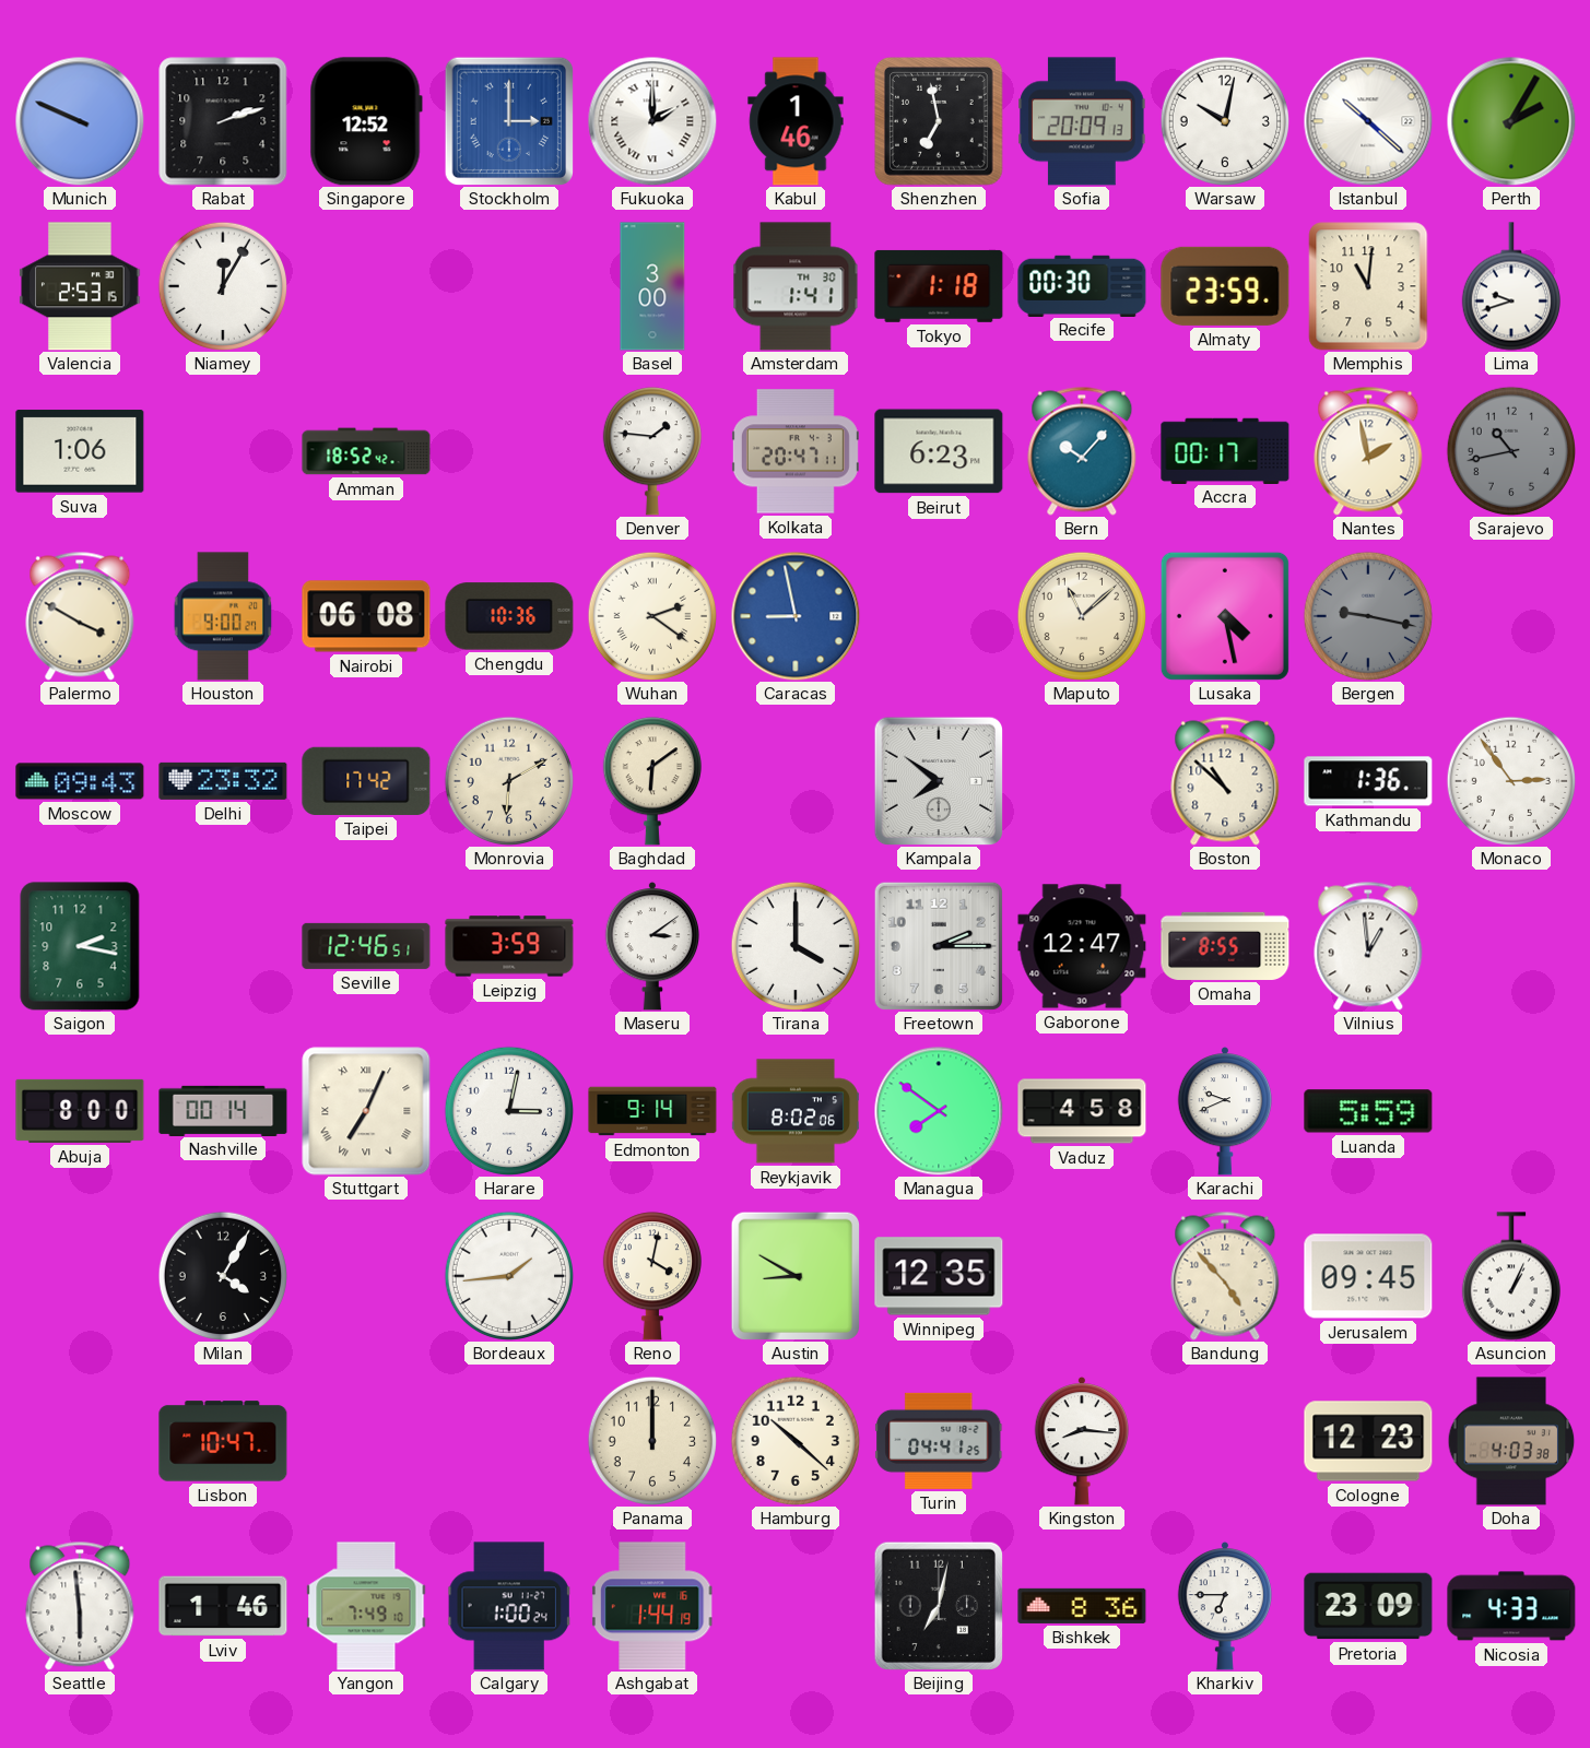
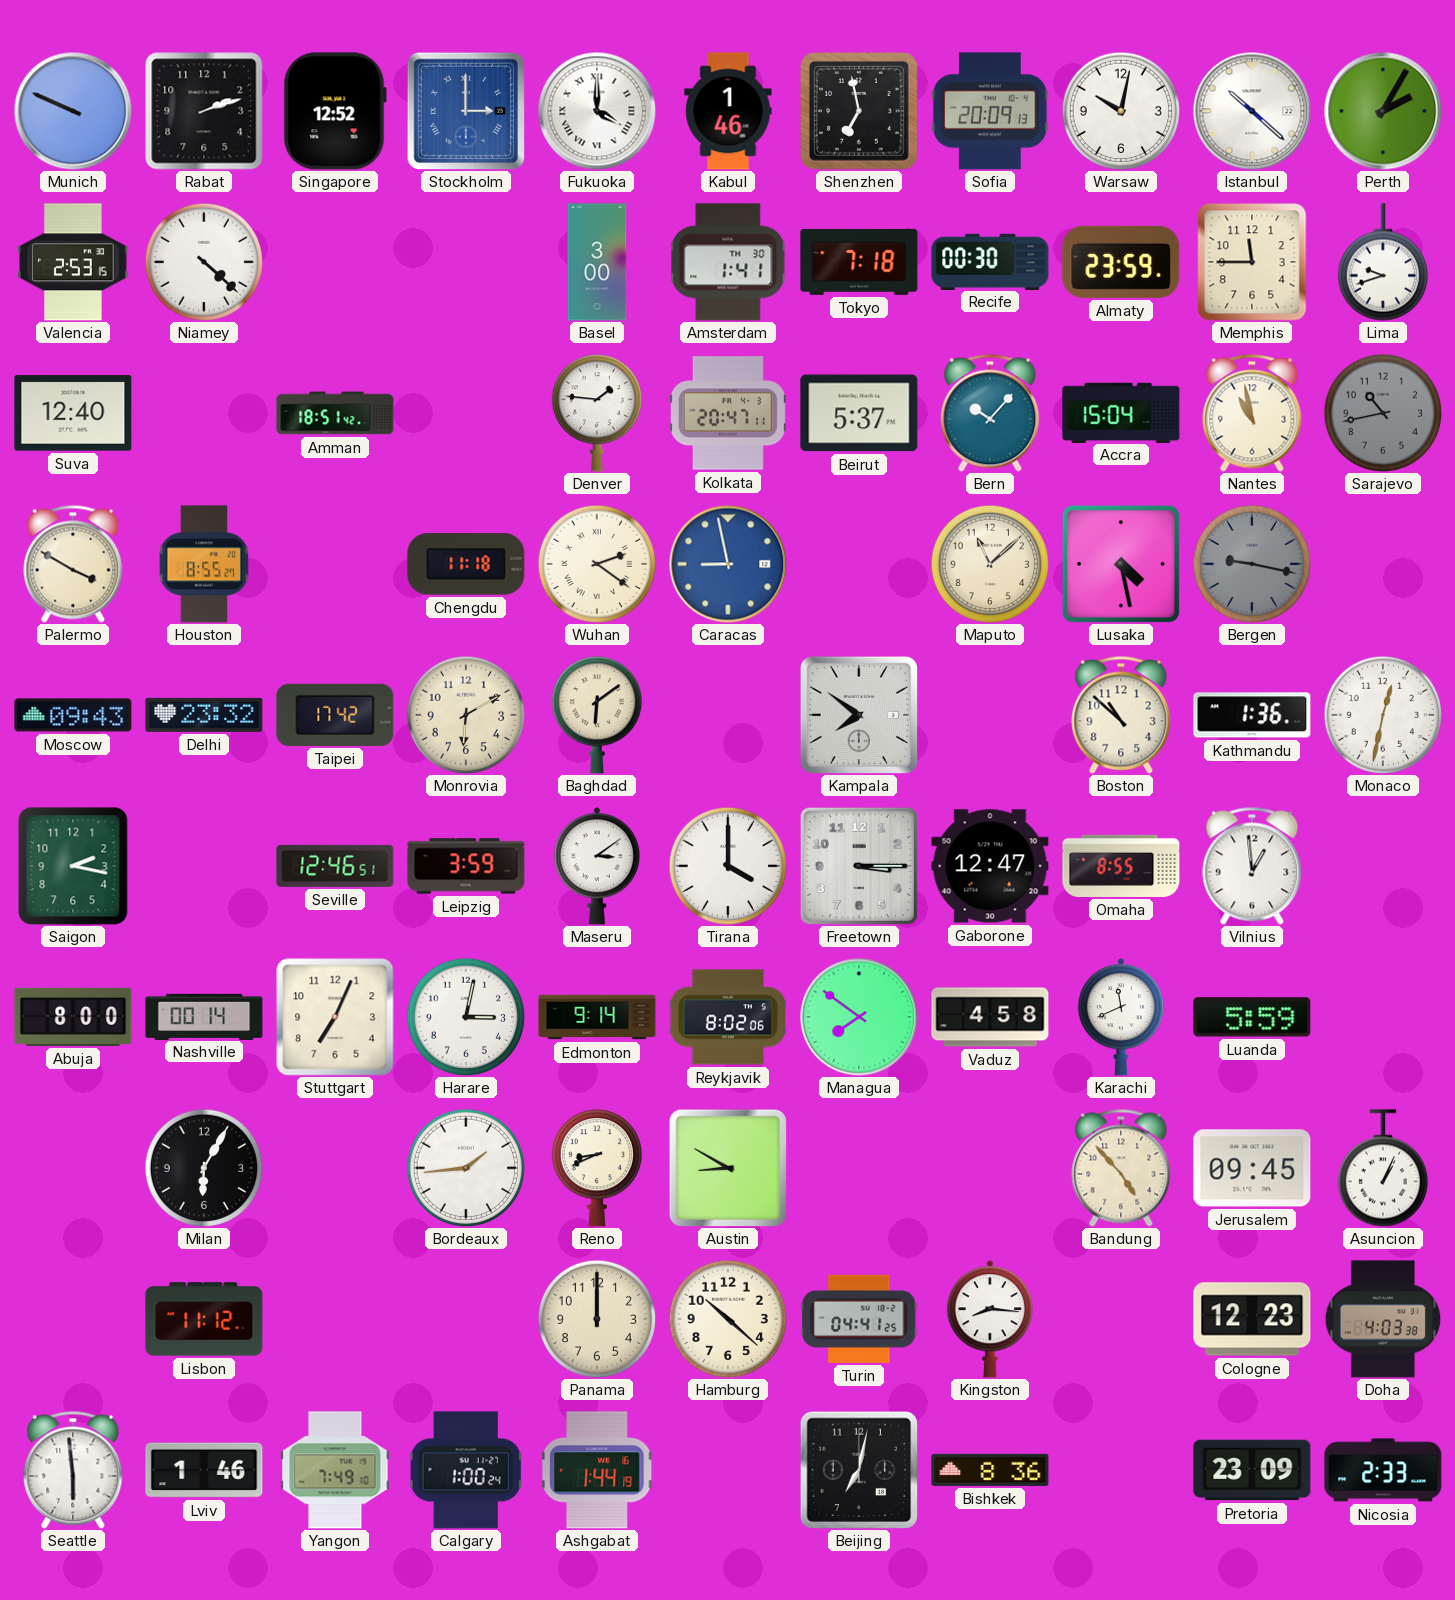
Fukuoka: 2:00 -> 4:00 (597, 111)
Niamey: 12:05 -> 4:22 (203, 261)
Tokyo: 1:18 -> 7:18 (859, 262)
Memphis: 11:01 -> 11:45 (1252, 262)
Suva: 1:06 -> 12:40 (73, 413)
Amman: 18:52 -> 18:51 (335, 413)
Beirut: 6:23 -> 5:37 (859, 413)
Accra: 00:17 -> 15:04 (1121, 412)
Nantes: 1:58 -> 10:58 (1252, 413)
Houston: 9:00 -> 8:55 (204, 564)
Nairobi: 06:08 -> none (366, 616)
Chengdu: 10:36 -> 11:18 (466, 564)
Monaco: 2:54 -> 12:32 (1382, 714)
Freetown: 2:15 -> 3:15 (859, 866)
Stuttgart numerals: Roman -> Arabic (335, 1017)
Karachi: 9:41 -> 11:41 (1121, 1018)
Milan: 4:05 -> 6:05 (203, 1167)
Reno: 4:02 -> 8:41 (597, 1168)
Winnipeg: 12:35 -> none (939, 1276)
Lisbon: 10:47 -> 11:12 (204, 1319)
Kharkiv: 6:45 -> none (1225, 1607)
Nicosia: 4:33 -> 2:33 (1383, 1470)
